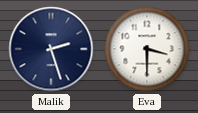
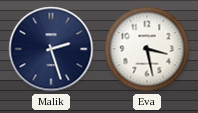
Eva: 3:30 -> 3:28 (147, 49)
